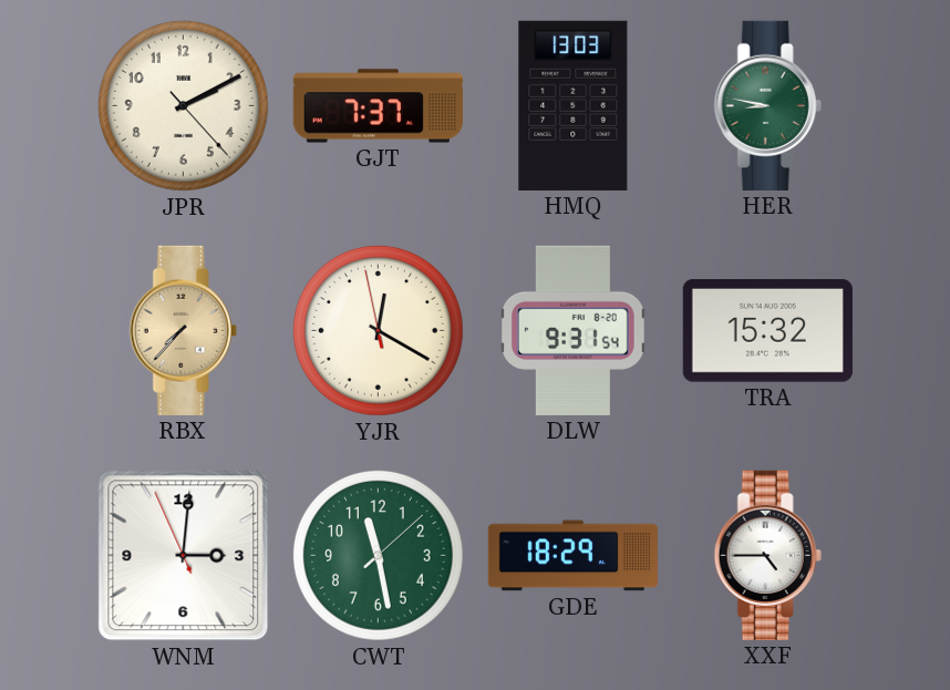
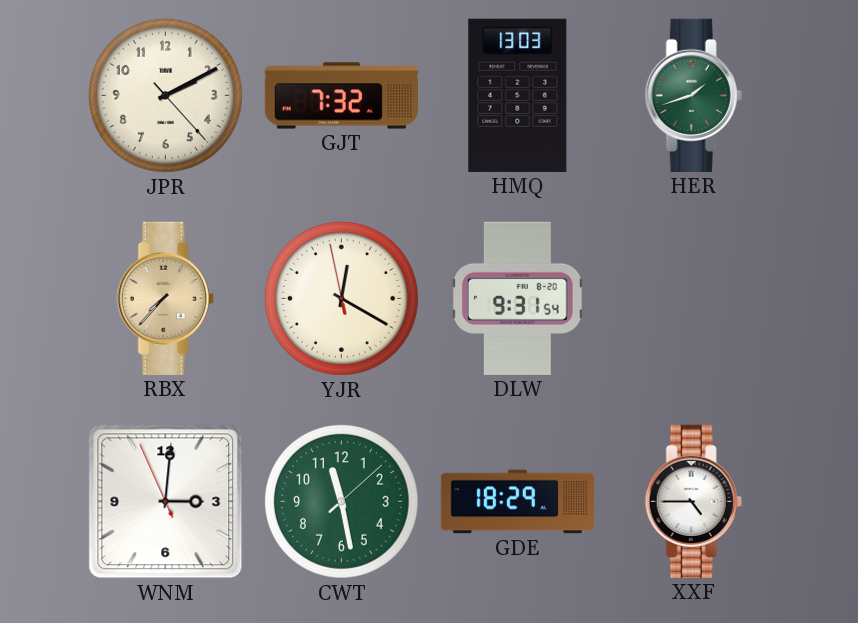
GJT: 7:37 -> 7:32 (341, 96)
HER: 8:47 -> 1:42 (693, 95)
TRA: 15:32 -> none (767, 331)
